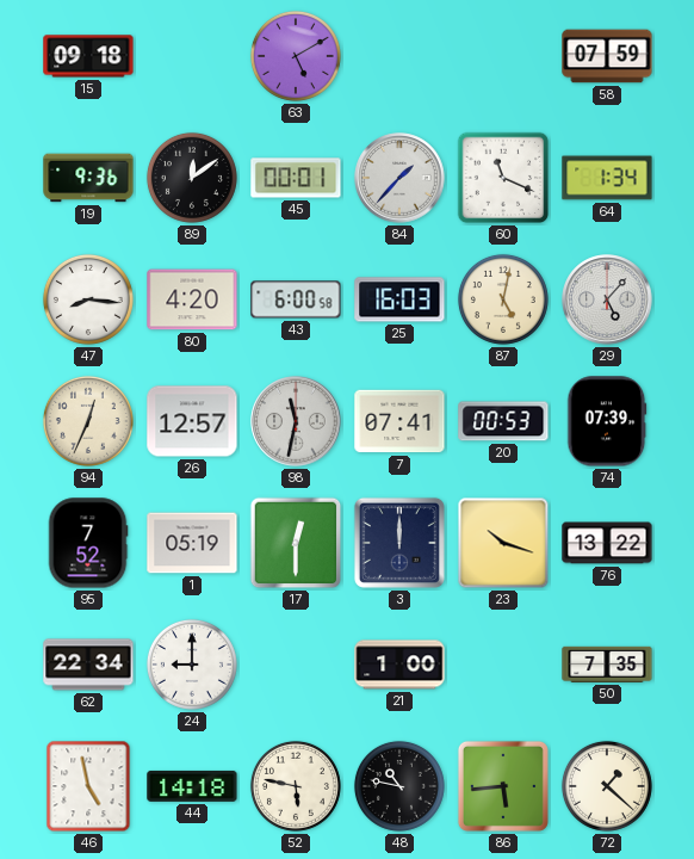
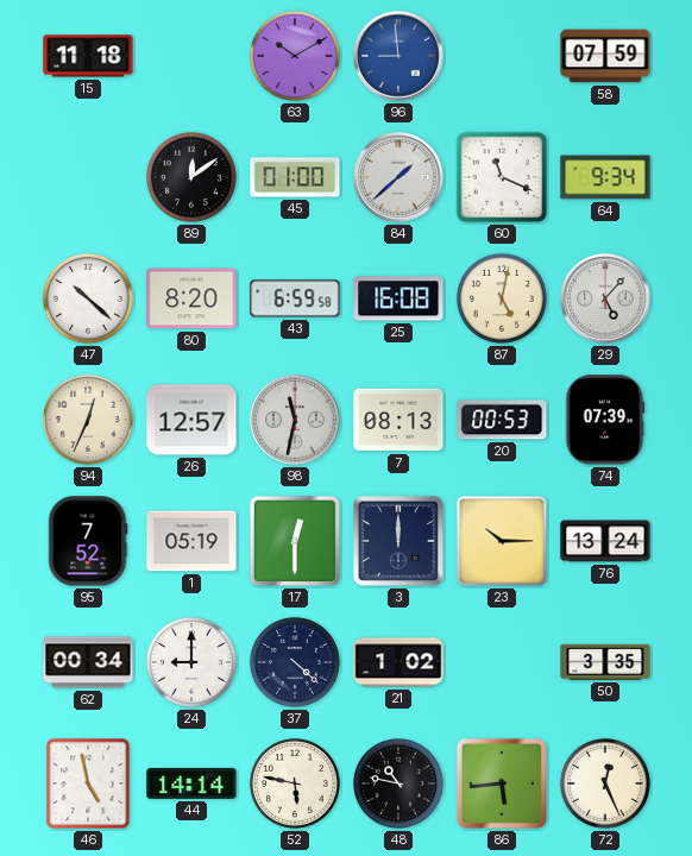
15: 09:18 -> 11:18 (88, 56)
63: 5:10 -> 10:10 (295, 56)
96: none -> 8:59 (398, 56)
19: 9:36 -> none (88, 178)
45: 00:01 -> 01:00 (295, 177)
84: 1:37 -> 1:38 (398, 177)
64: 1:34 -> 9:34 (605, 177)
47: 8:16 -> 10:22 (88, 298)
80: 4:20 -> 8:20 (191, 298)
43: 6:00 -> 6:59 (295, 298)
25: 16:03 -> 16:08 (398, 298)
7: 07:41 -> 08:13 (398, 420)
23: 10:18 -> 10:15 (502, 541)
76: 13:22 -> 13:24 (605, 541)
62: 22:34 -> 00:34 (88, 662)
37: none -> 4:22 (295, 662)
21: 1:00 -> 1:02 (398, 662)
50: 7:35 -> 3:35 (605, 662)
44: 14:18 -> 14:14 (191, 783)
72: 1:22 -> 12:26 (605, 783)
